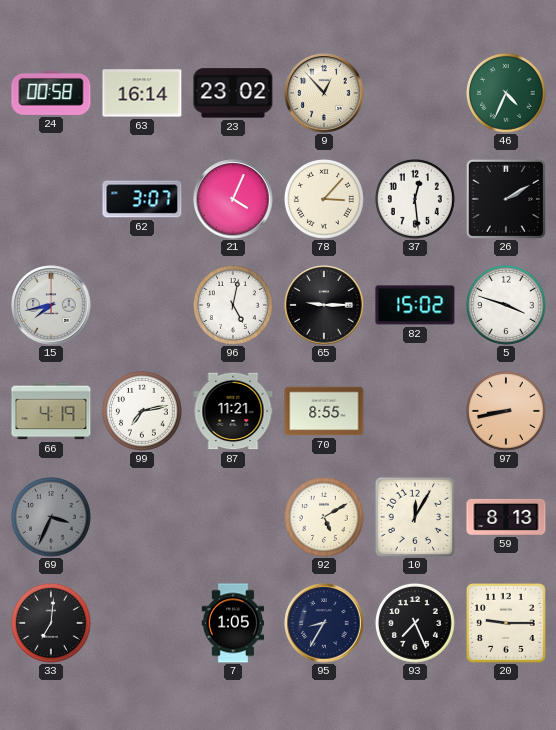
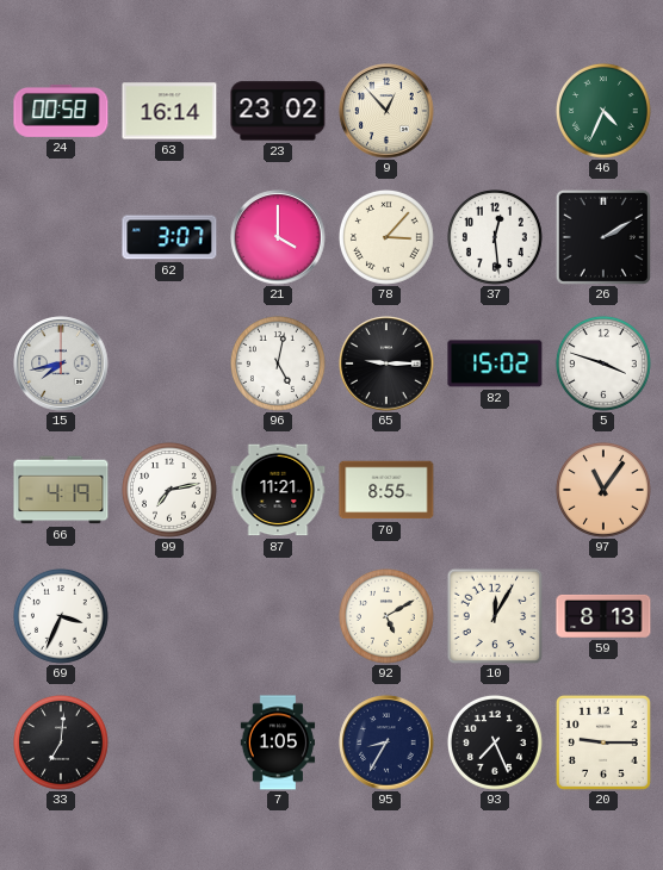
21: 4:04 -> 4:00 (278, 237)
97: 8:43 -> 11:06 (603, 490)
69 dial: grey -> white (61, 616)
